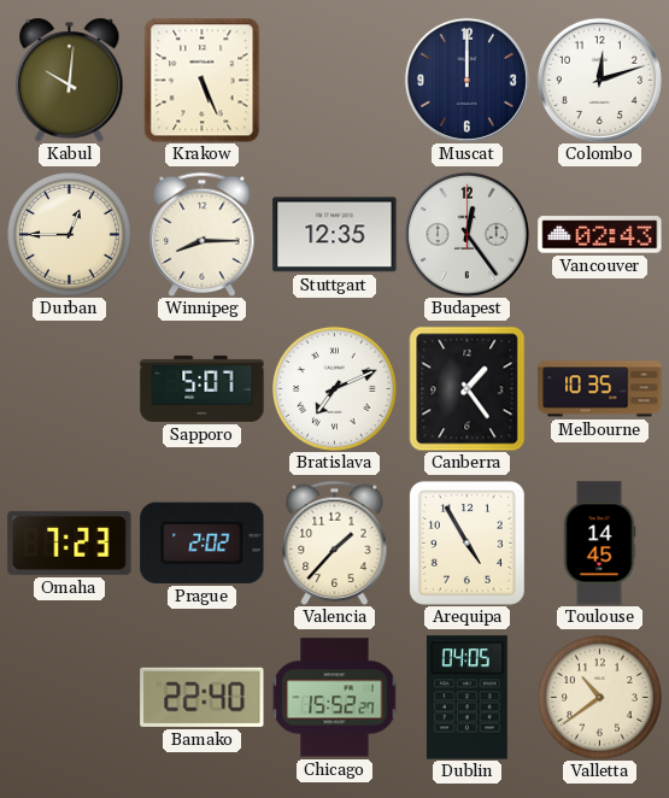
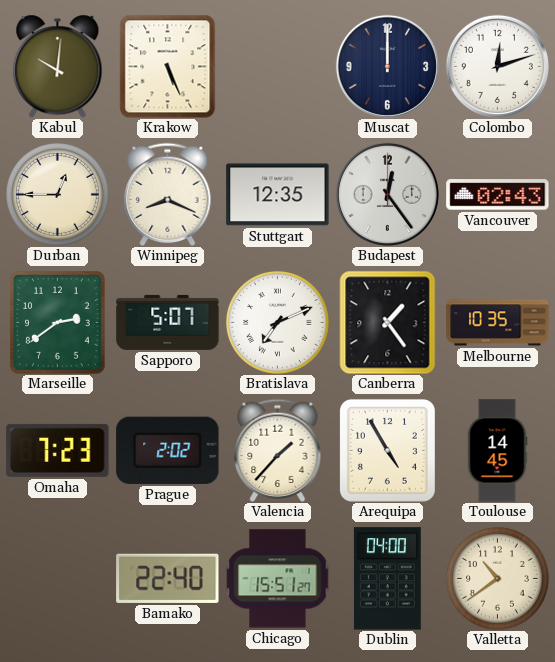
Winnipeg: 8:15 -> 8:19 (168, 194)
Marseille: none -> 2:39 (58, 323)
Chicago: 15:52 -> 15:51 (278, 579)
Dublin: 04:05 -> 04:00 (387, 579)
